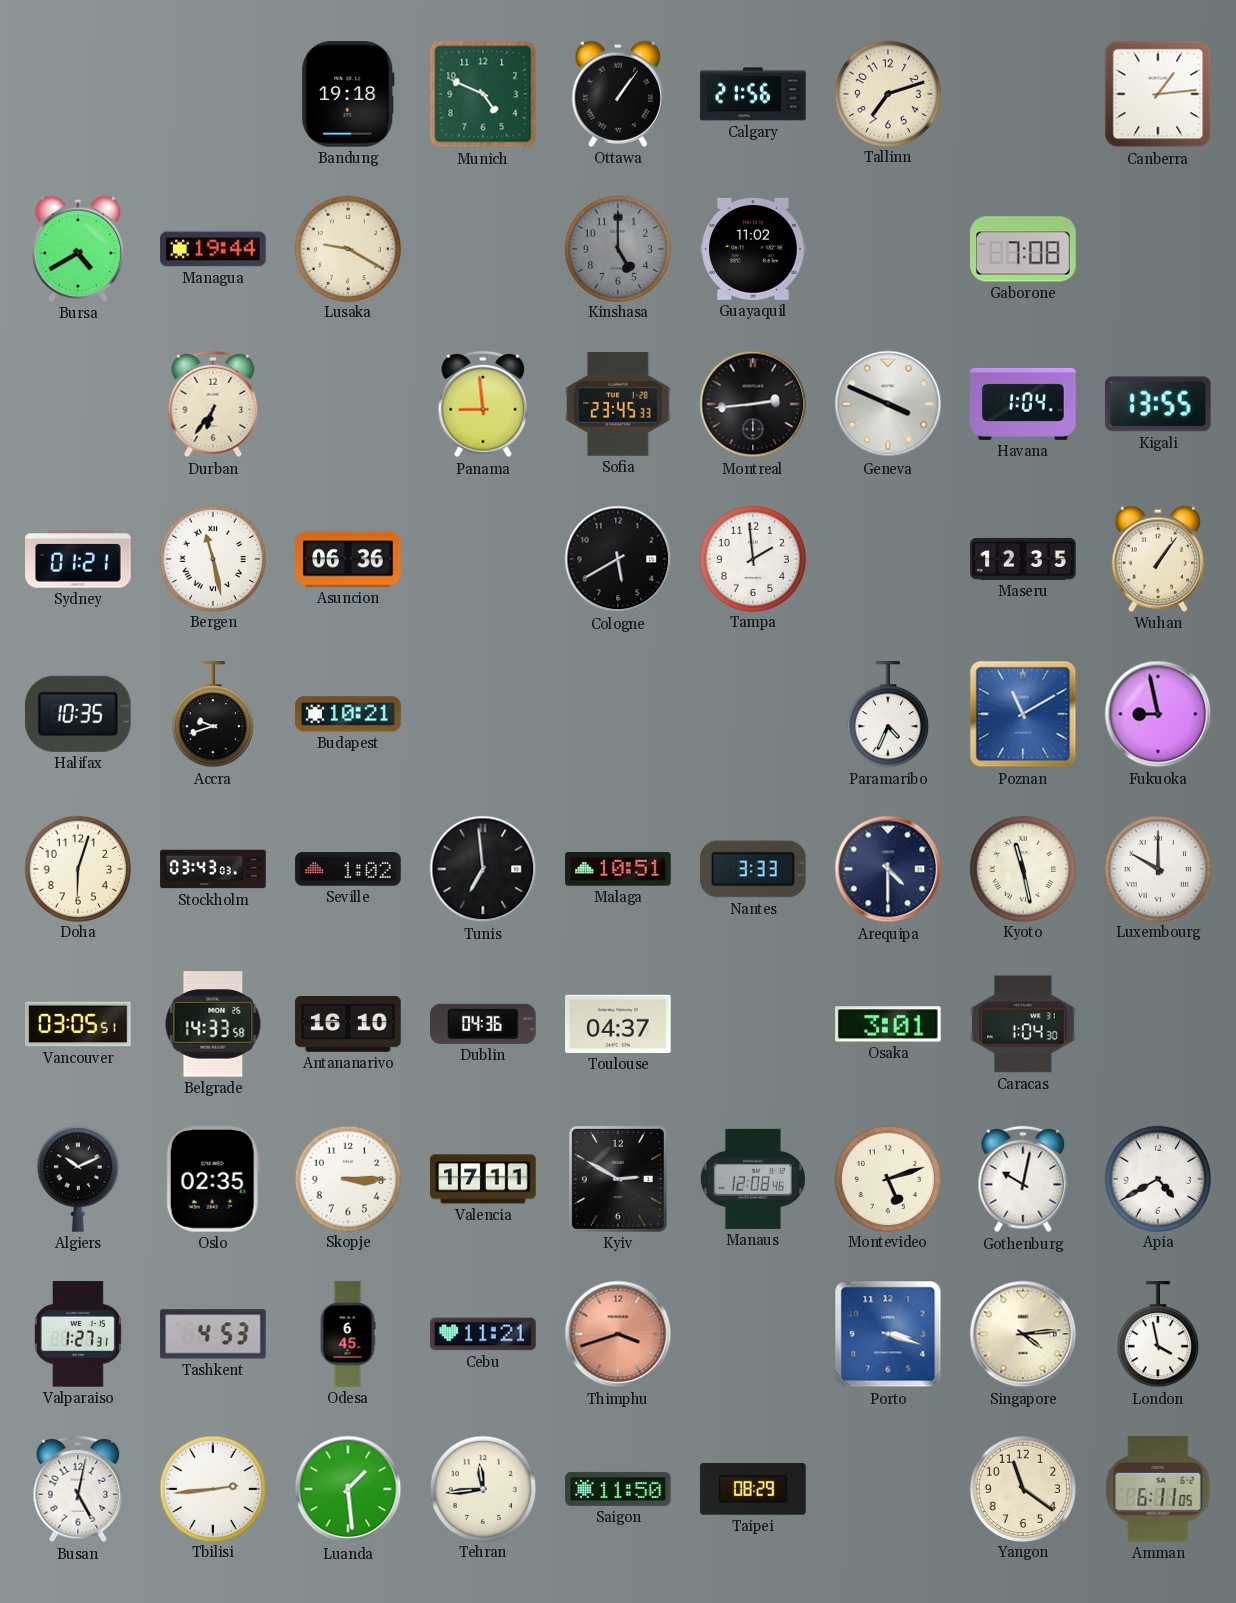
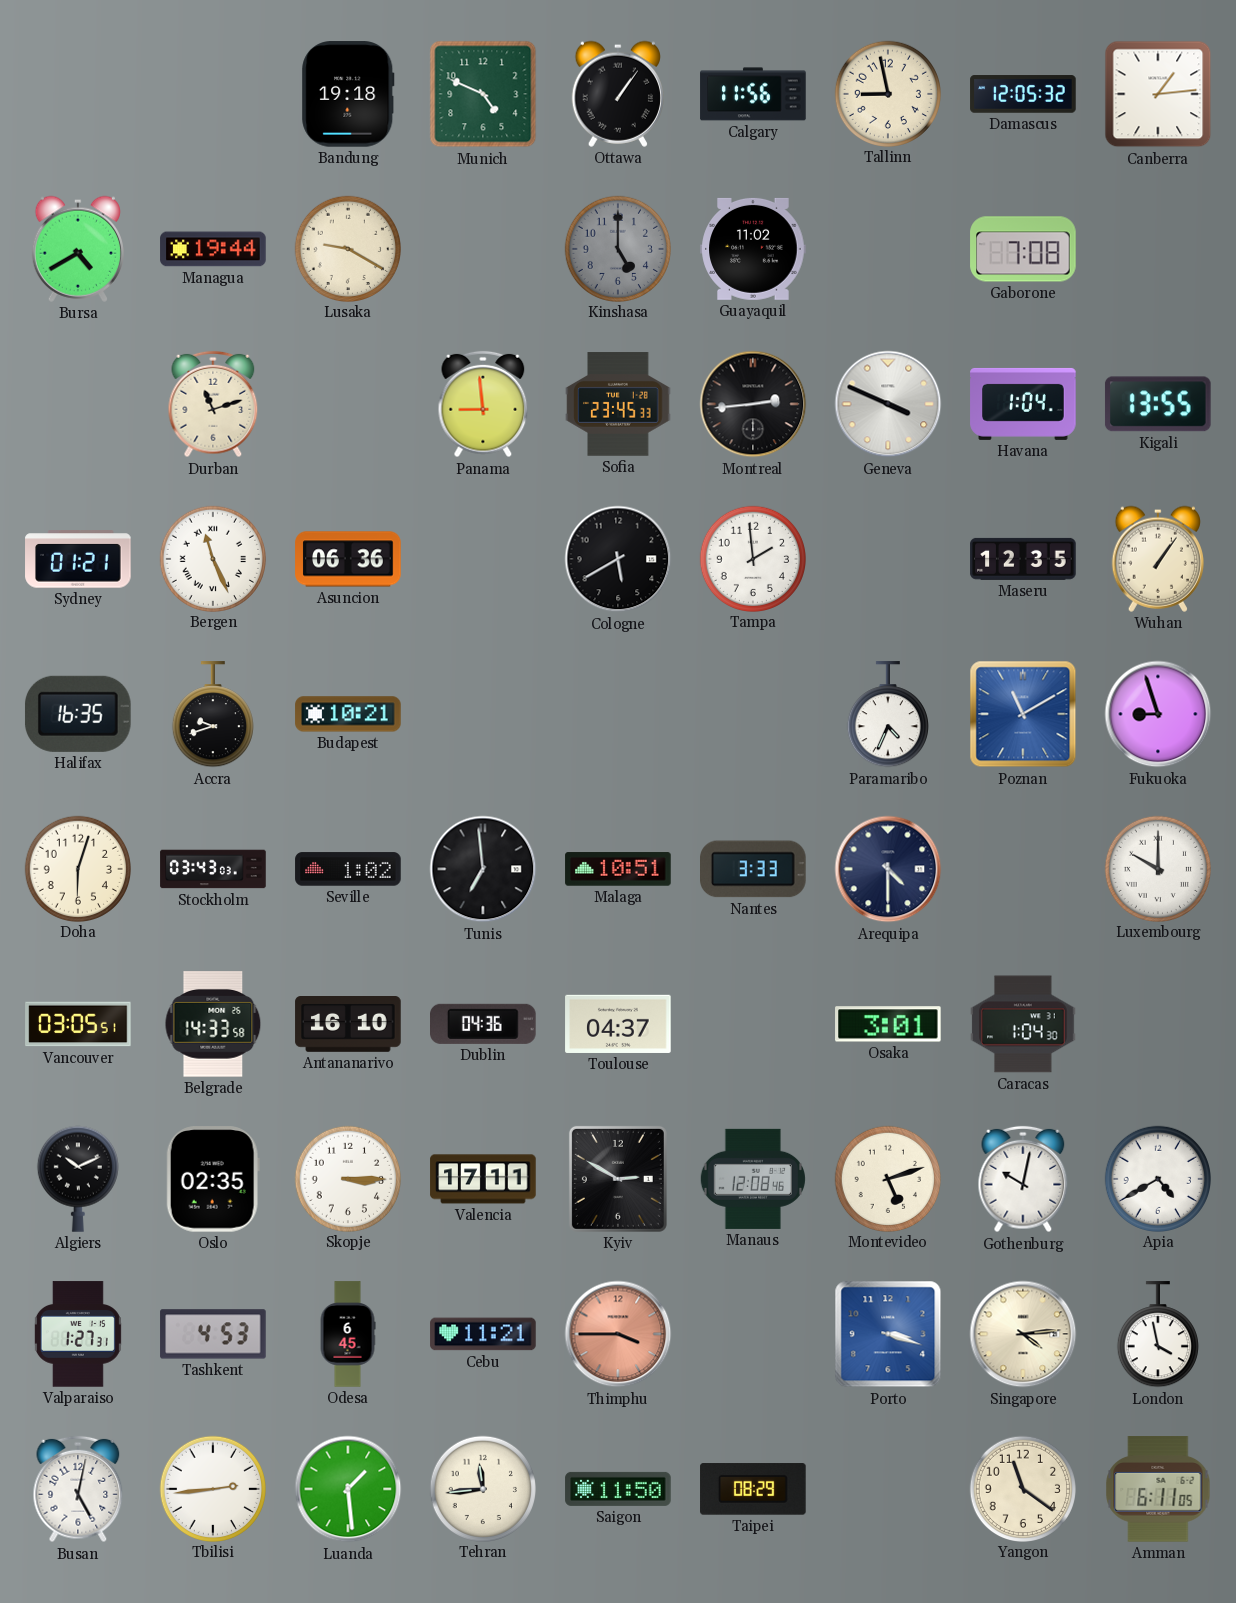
Calgary: 21:56 -> 11:56 (753, 94)
Tallinn: 7:12 -> 8:58 (887, 93)
Damascus: none -> 12:05 (1023, 94)
Durban: 6:36 -> 11:12 (213, 404)
Bergen: 11:28 -> 11:26 (212, 558)
Halifax: 10:35 -> 16:35 (78, 714)
Fukuoka: 8:58 -> 8:57 (1158, 714)
Kyoto: 11:28 -> none (1022, 868)
Thimphu: 3:42 -> 3:45 (618, 1334)
